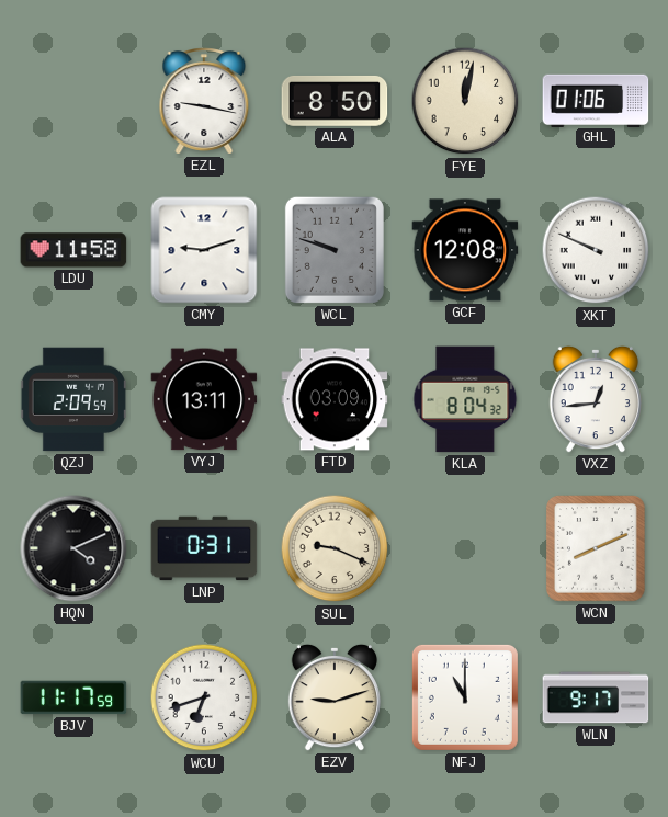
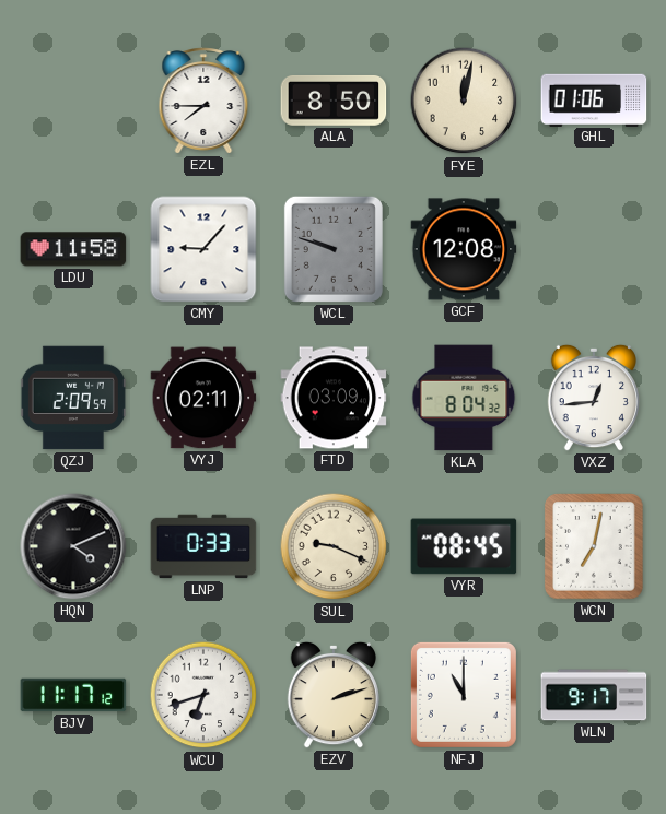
EZL: 9:17 -> 7:45 (203, 101)
CMY: 9:12 -> 9:07 (203, 249)
XKT: 9:49 -> none (596, 250)
VYJ: 13:11 -> 02:11 (203, 398)
LNP: 0:31 -> 0:33 (203, 546)
VYR: none -> 08:45 (464, 546)
WCN: 8:11 -> 7:02 (594, 546)
BJV: 11:17:59 -> 11:17:12 (73, 695)
EZV: 9:12 -> 2:12 (334, 695)
